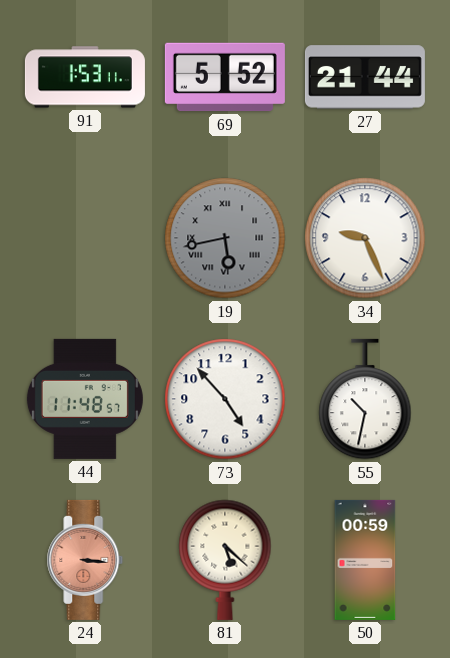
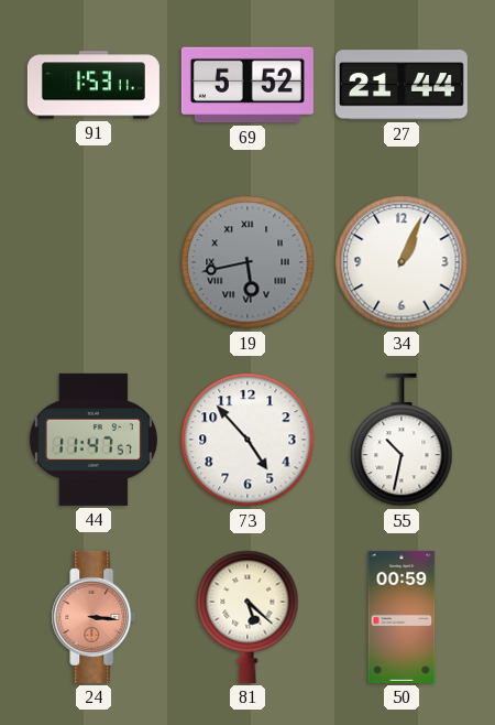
34: 9:26 -> 1:04 (402, 262)
44: 11:48 -> 11:47 (94, 440)
